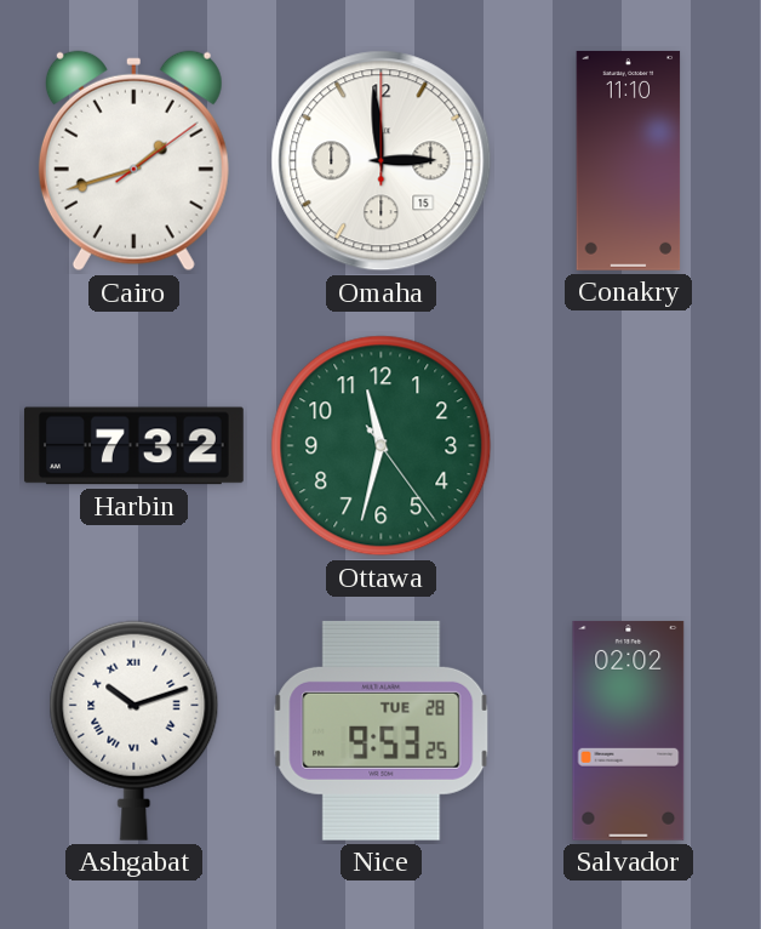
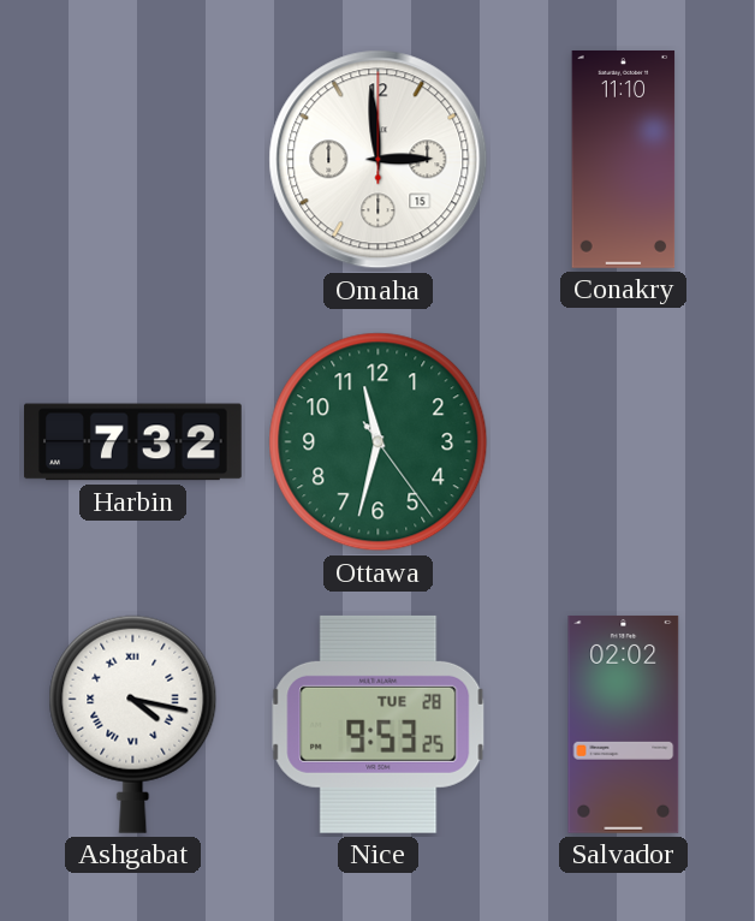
Cairo: 1:42 -> none (133, 161)
Ashgabat: 10:12 -> 4:17 (133, 724)
